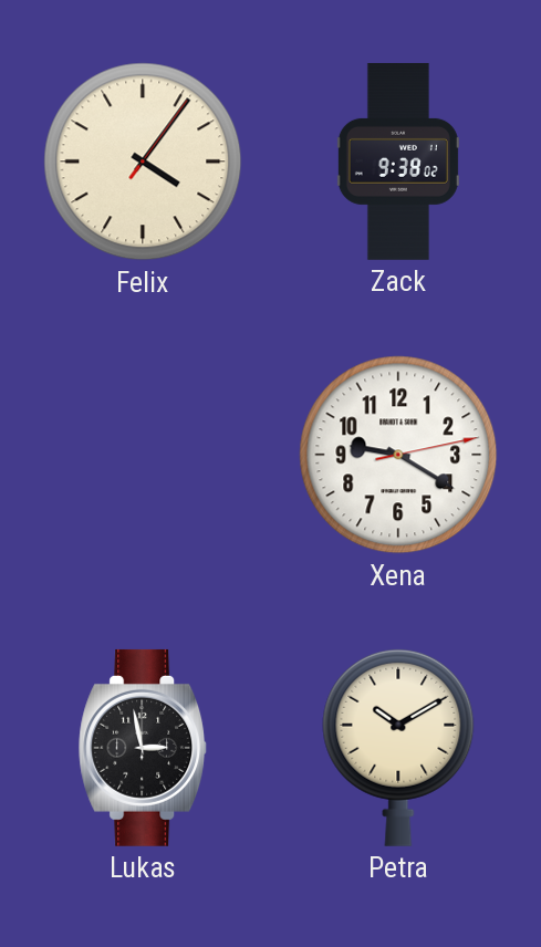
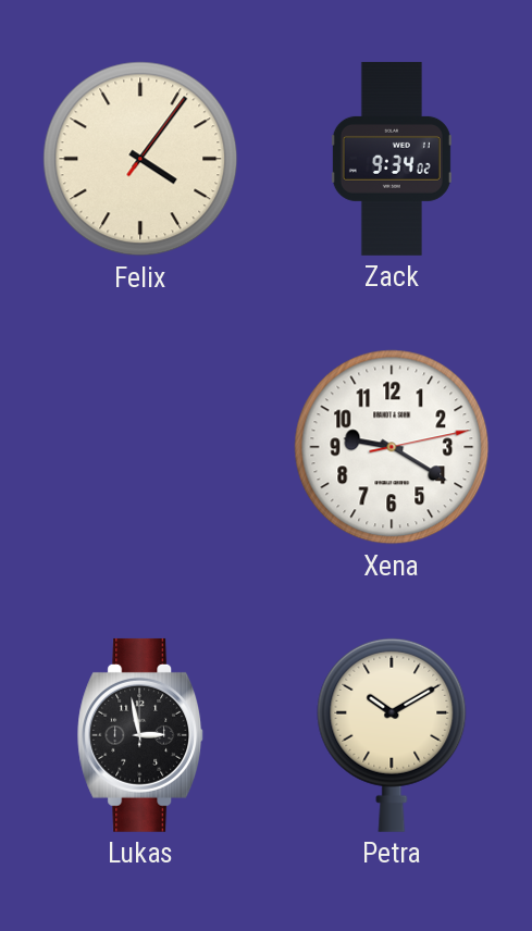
Zack: 9:38 -> 9:34 (392, 159)
